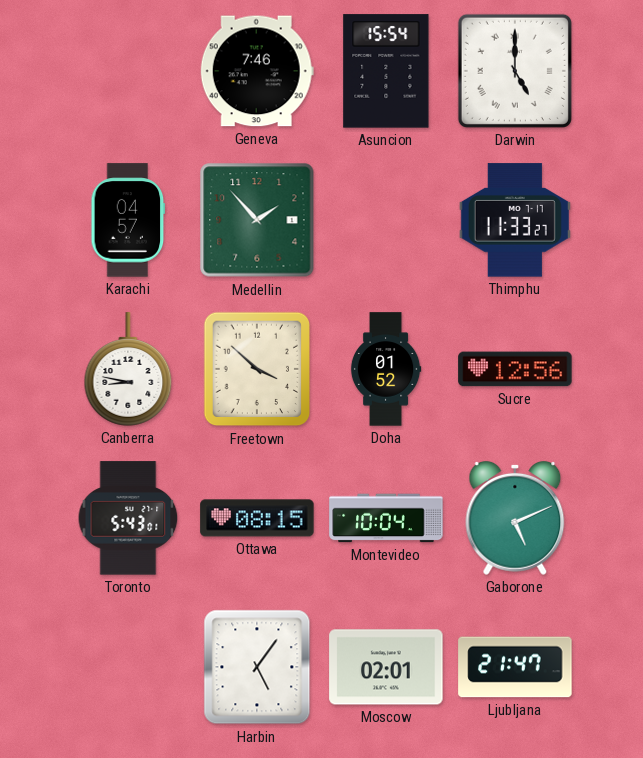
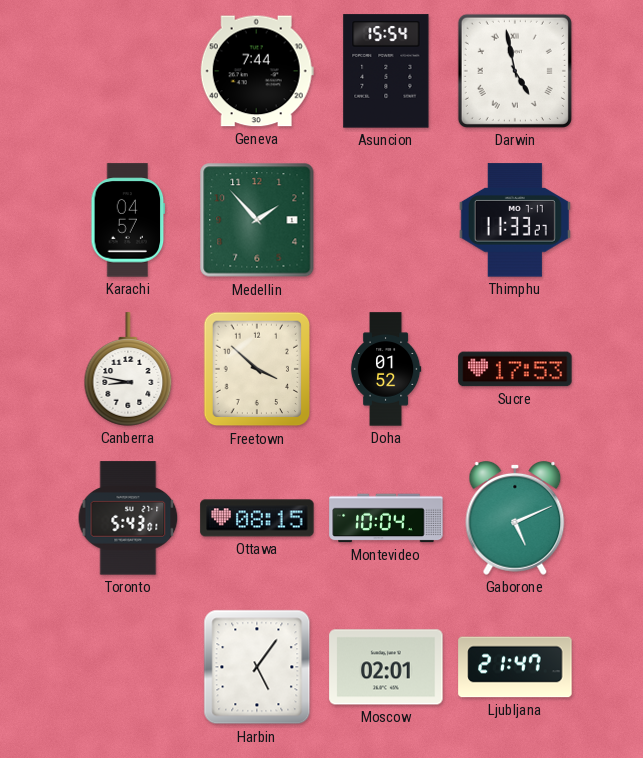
Geneva: 7:46 -> 7:44 (257, 71)
Darwin: 5:00 -> 4:58 (515, 71)
Sucre: 12:56 -> 17:53 (515, 369)
